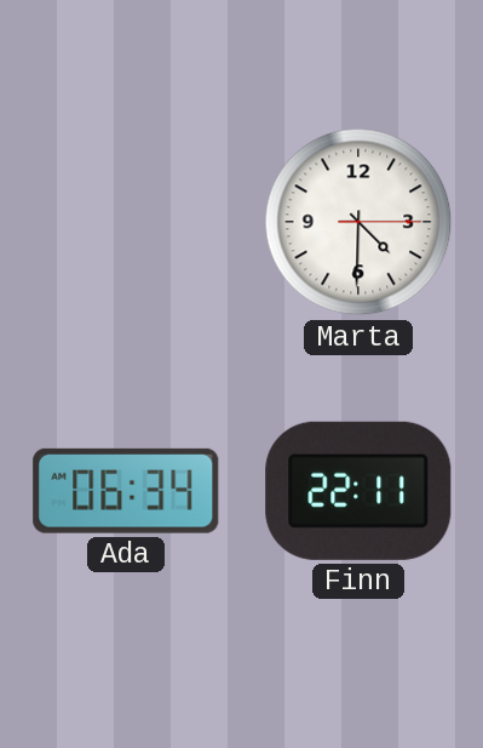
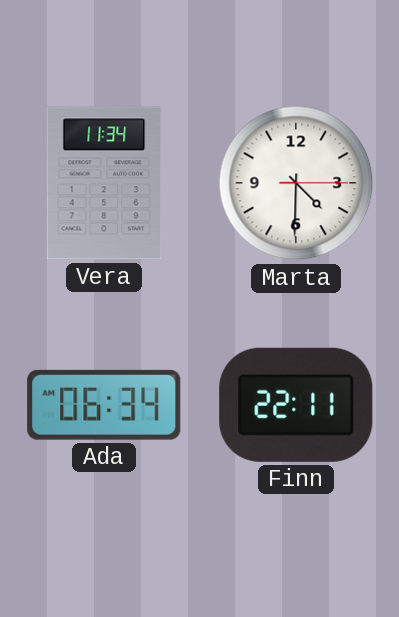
Vera: none -> 11:34 (104, 183)
